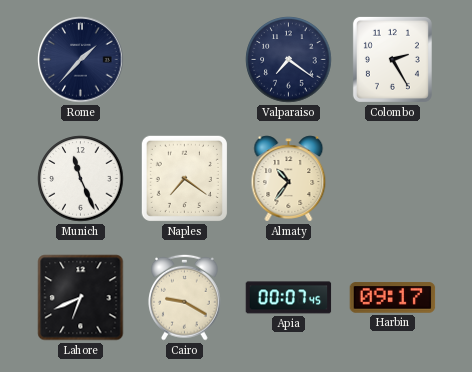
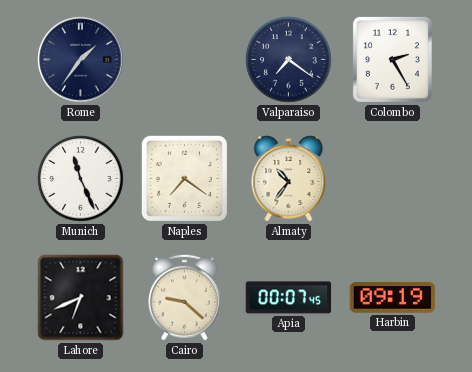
Rome: 1:37 -> 1:36 (81, 60)
Cairo: 9:20 -> 9:22 (185, 297)
Harbin: 09:17 -> 09:19 (393, 298)
